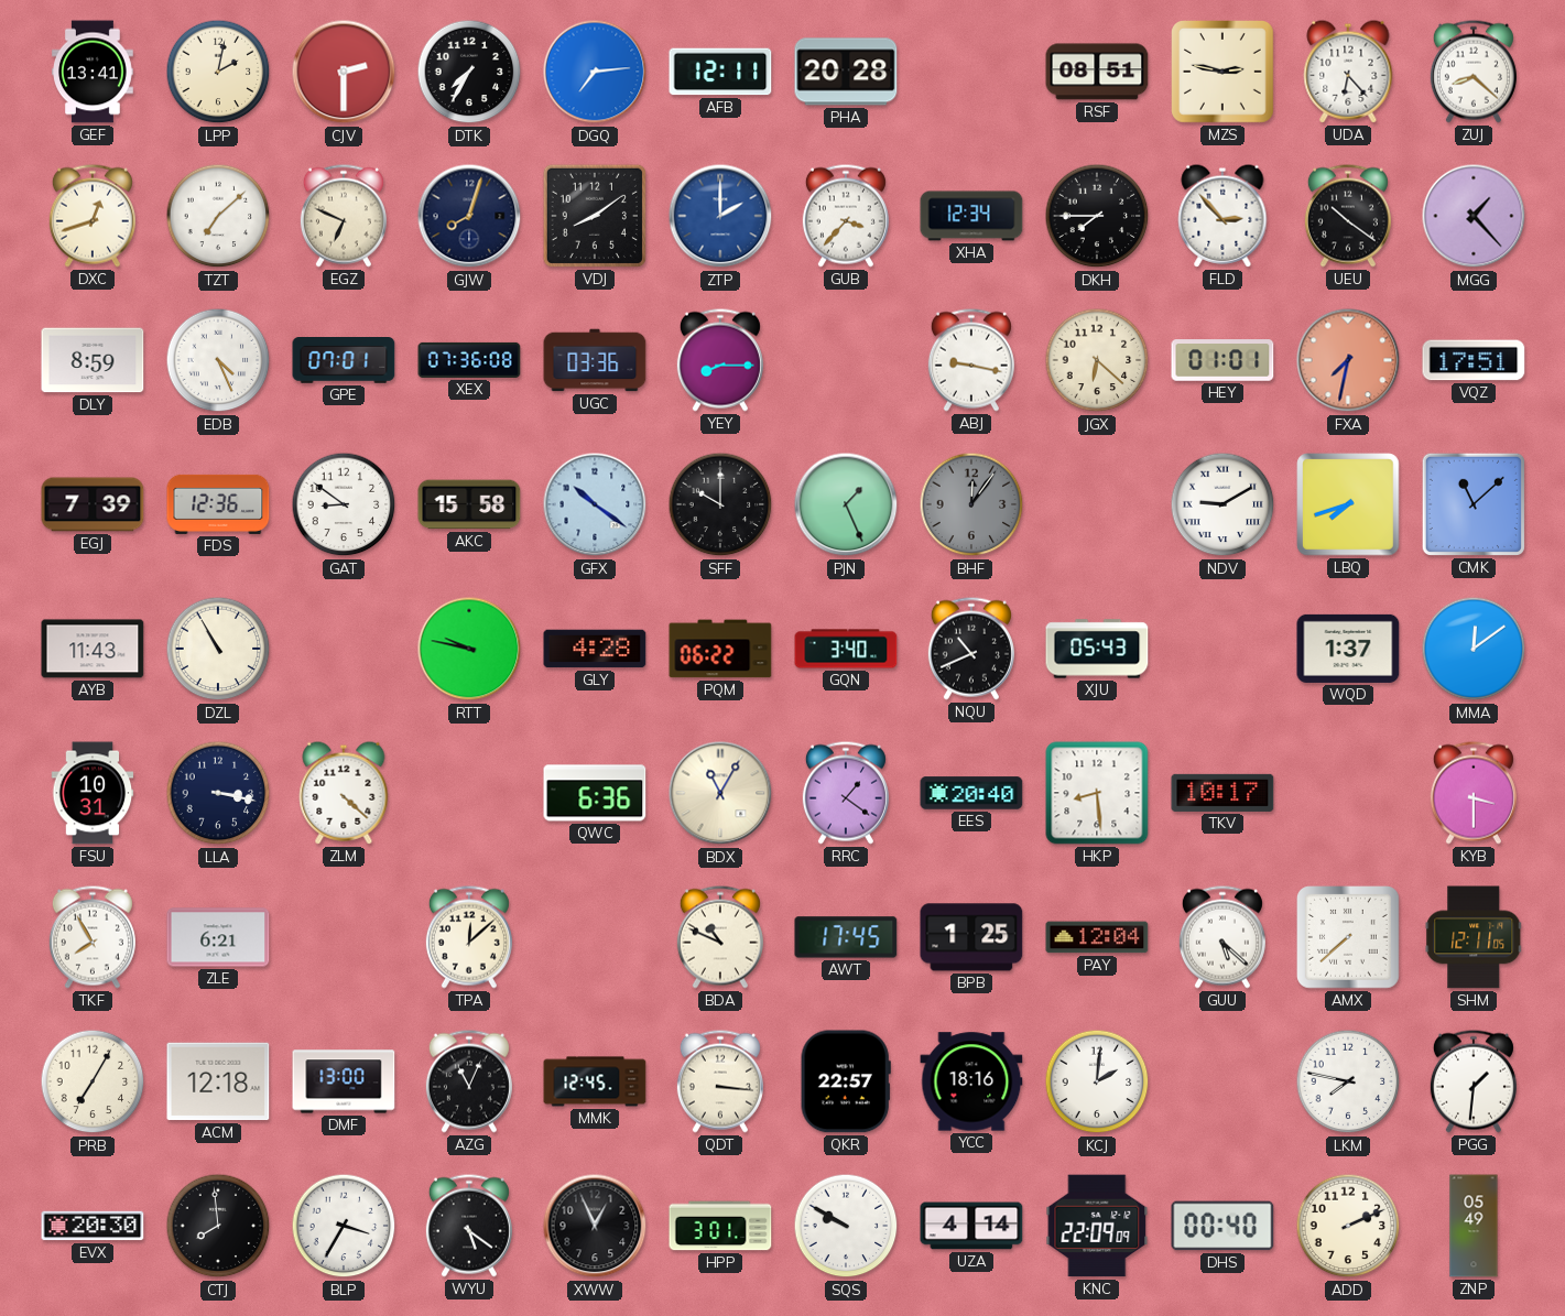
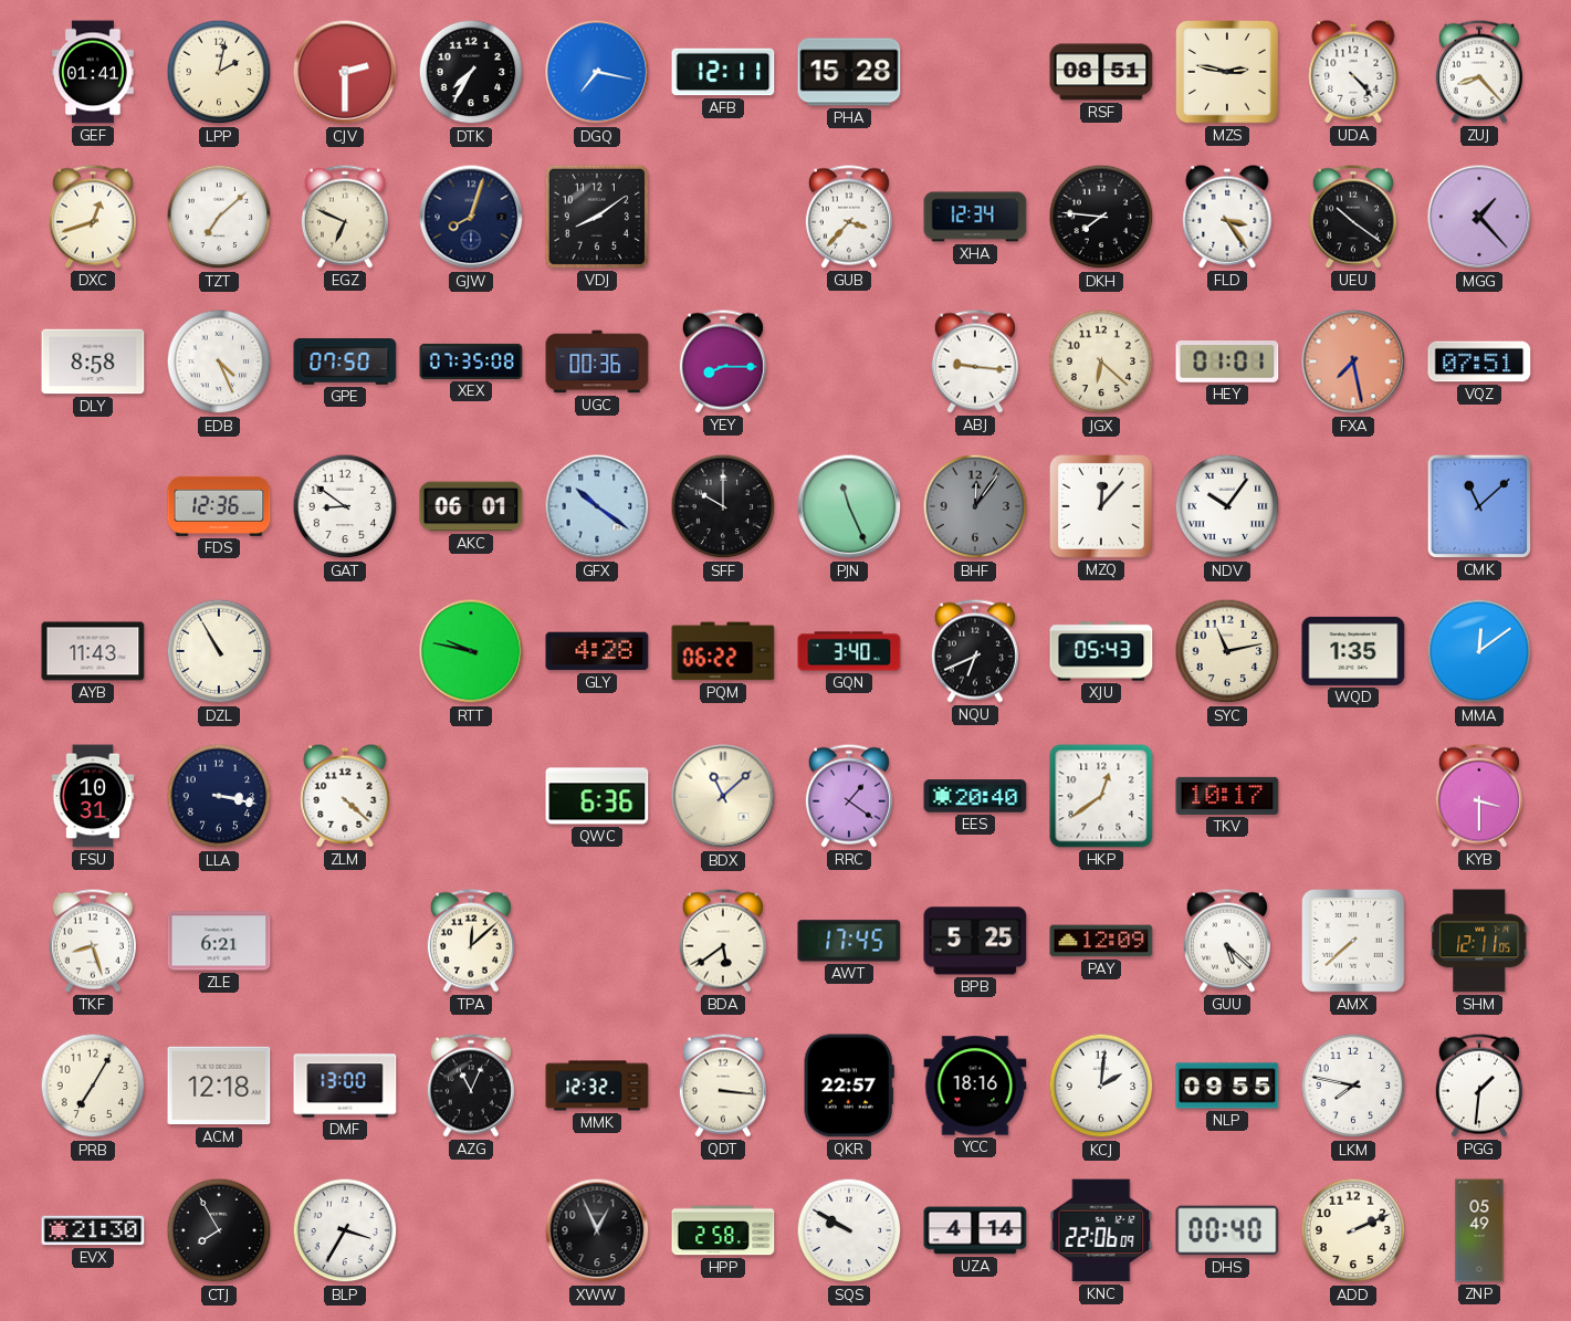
GEF: 13:41 -> 01:41 (94, 72)
DGQ: 7:14 -> 7:17 (597, 72)
PHA: 20:28 -> 15:28 (849, 72)
UDA: 6:23 -> 4:23 (1353, 72)
ZUJ: 8:22 -> 8:23 (1479, 72)
ZTP: 2:00 -> none (720, 216)
DKH: 7:45 -> 7:46 (1101, 217)
FLD: 2:53 -> 3:24 (1227, 217)
DLY: 8:59 -> 8:58 (93, 361)
GPE: 07:01 -> 07:50 (345, 361)
XEX: 07:36 -> 07:35 (471, 361)
UGC: 03:36 -> 00:36 (597, 361)
ABJ: 9:17 -> 9:16 (975, 361)
FXA: 7:32 -> 7:28 (1353, 361)
VQZ: 17:51 -> 07:51 (1479, 361)
EGJ: 7:39 -> none (93, 504)
AKC: 15:58 -> 06:01 (471, 506)
PJN: 1:26 -> 11:26 (849, 506)
MZQ: none -> 12:07 (1102, 507)
NDV: 9:10 -> 10:06 (1227, 506)
LBQ: 7:42 -> none (1348, 504)
NQU: 10:41 -> 6:41 (975, 651)
SYC: none -> 11:13 (1227, 651)
WQD: 1:37 -> 1:35 (1353, 651)
BDX: 11:05 -> 11:08 (723, 796)
HKP: 8:29 -> 12:39 (1101, 796)
TKF: 7:55 -> 8:27 (93, 941)
BDA: 10:49 -> 5:39 (723, 941)
BPB: 1:25 -> 5:25 (975, 941)
PAY: 12:04 -> 12:09 (1101, 941)
MMK: 12:45 -> 12:32 (597, 1086)
NLP: none -> 09:55 (1227, 1086)
EVX: 20:30 -> 21:30 (93, 1230)
CTJ: 7:59 -> 7:55 (219, 1230)
WYU: 5:21 -> none (469, 1226)
HPP: 3:01 -> 2:58 (723, 1230)
KNC: 22:09 -> 22:06 (1101, 1230)
